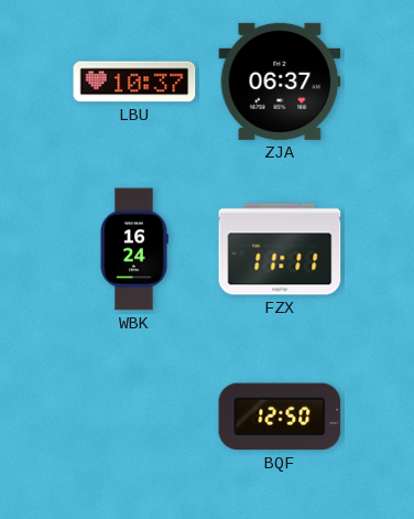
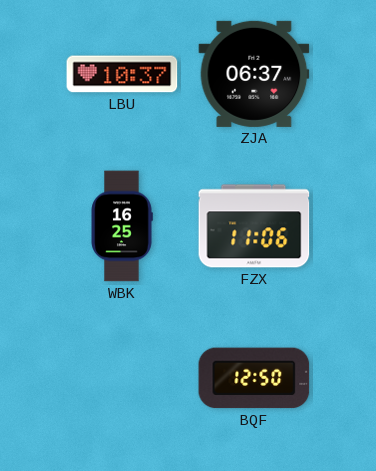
WBK: 16:24 -> 16:25 (122, 226)
FZX: 11:11 -> 11:06 (254, 226)
